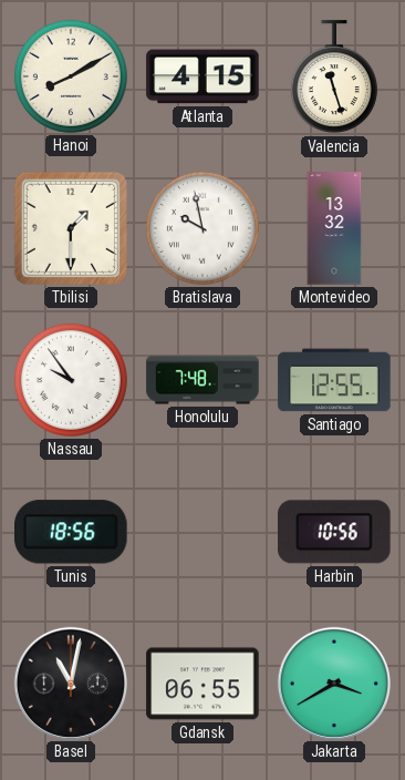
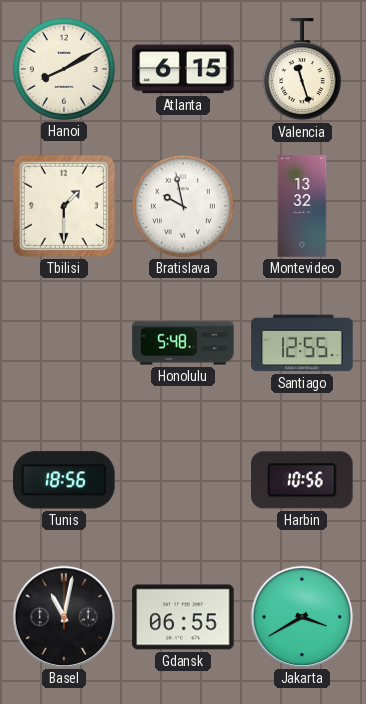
Atlanta: 4:15 -> 6:15 (183, 69)
Nassau: 9:54 -> none (71, 380)
Honolulu: 7:48 -> 5:48 (183, 343)
